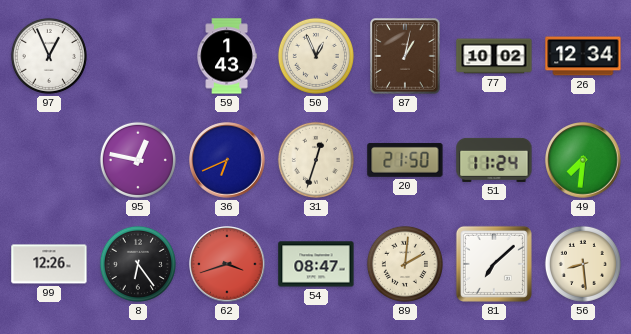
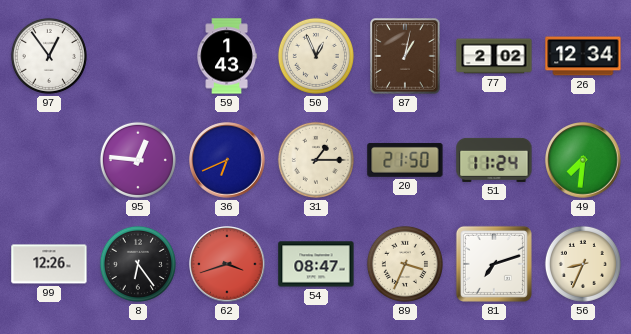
97: 12:56 -> 12:54 (49, 56)
77: 10:02 -> 2:02 (494, 56)
95: 12:47 -> 12:46 (138, 160)
31: 12:33 -> 1:15 (316, 160)
89: 2:01 -> 3:34 (405, 264)
81: 7:08 -> 7:12 (494, 264)
56: 8:29 -> 8:34 (583, 264)
